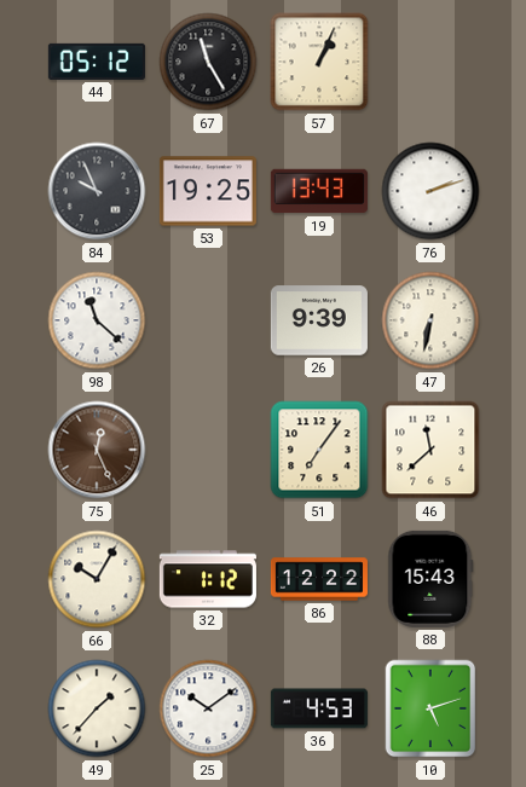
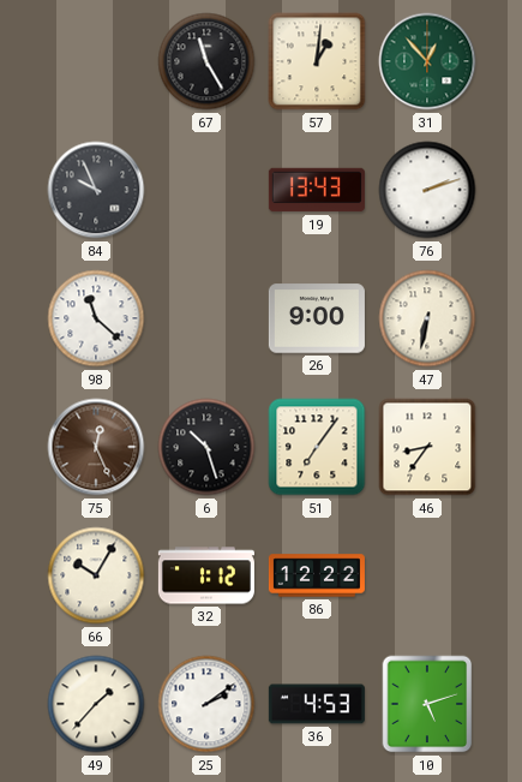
44: 05:12 -> none (97, 62)
57: 1:04 -> 1:01 (317, 61)
31: none -> 12:53 (427, 61)
53: 19:25 -> none (208, 191)
26: 9:39 -> 9:00 (317, 318)
6: none -> 10:27 (206, 447)
46: 11:38 -> 8:36 (427, 447)
88: 15:43 -> none (430, 579)
25: 10:09 -> 2:09 (206, 704)
